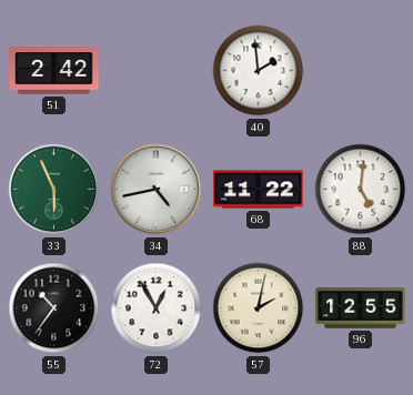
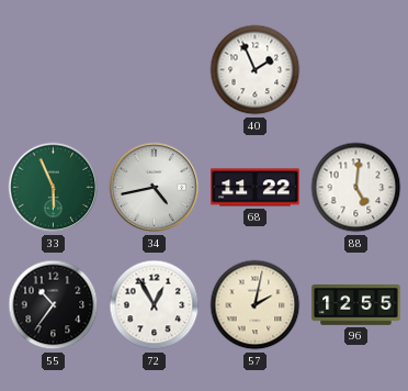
51: 2:42 -> none (54, 71)
40: 1:59 -> 1:56 (256, 70)
